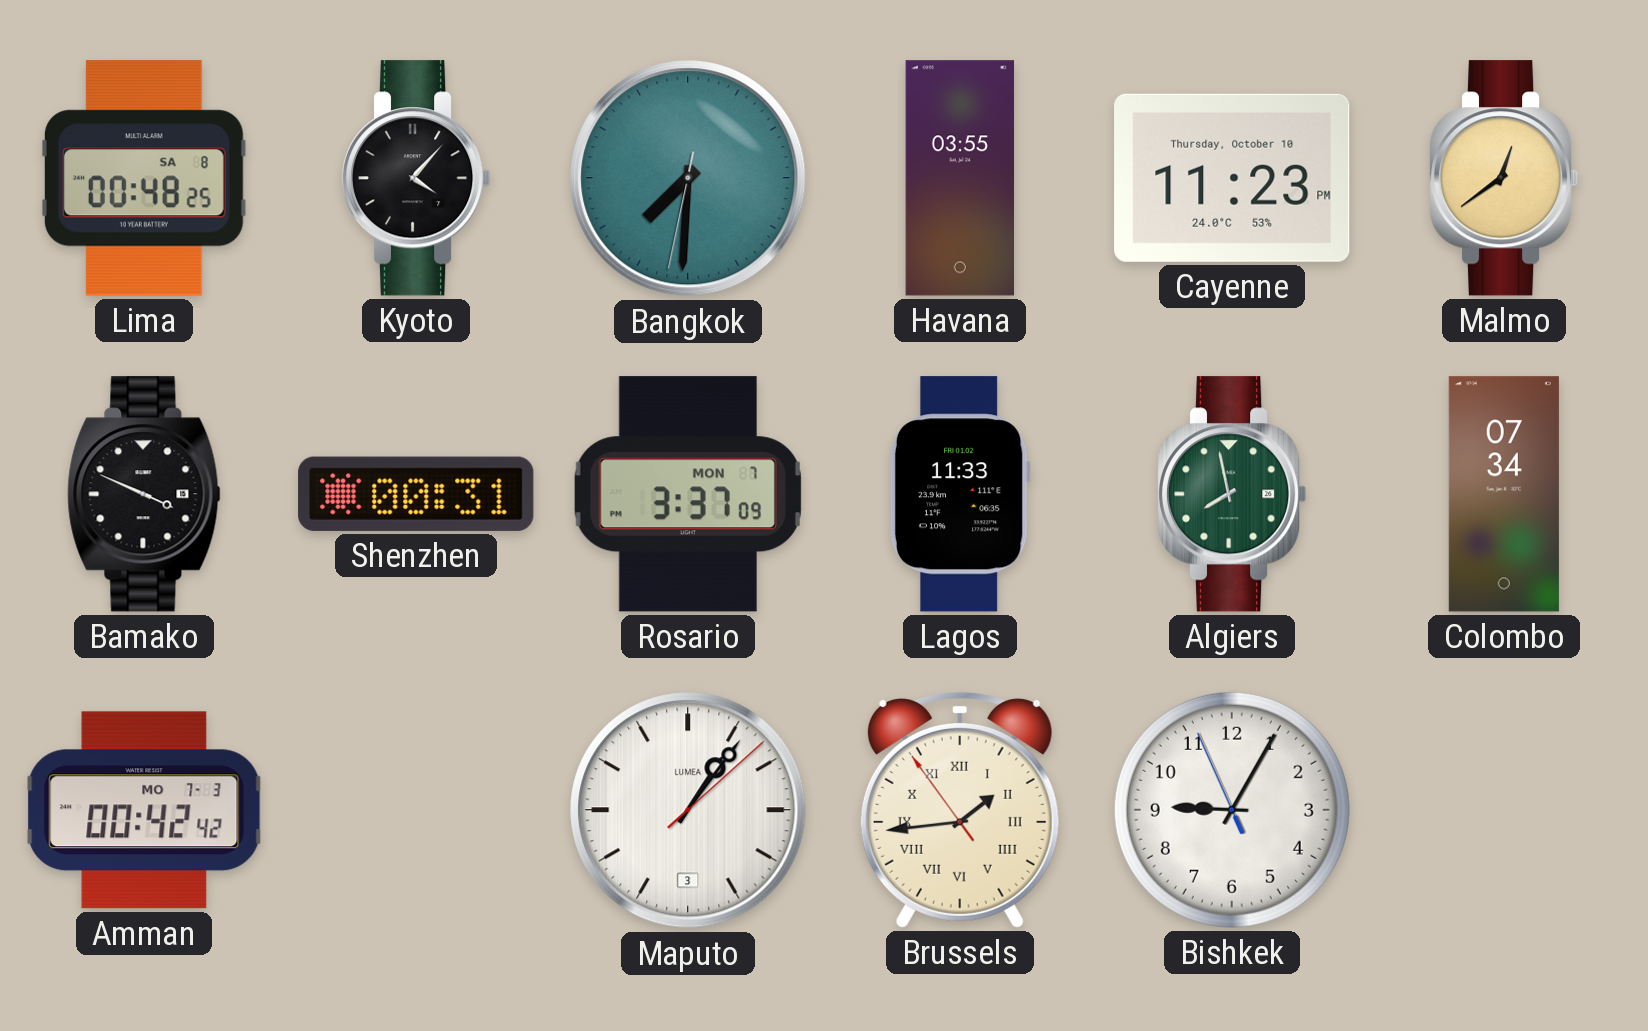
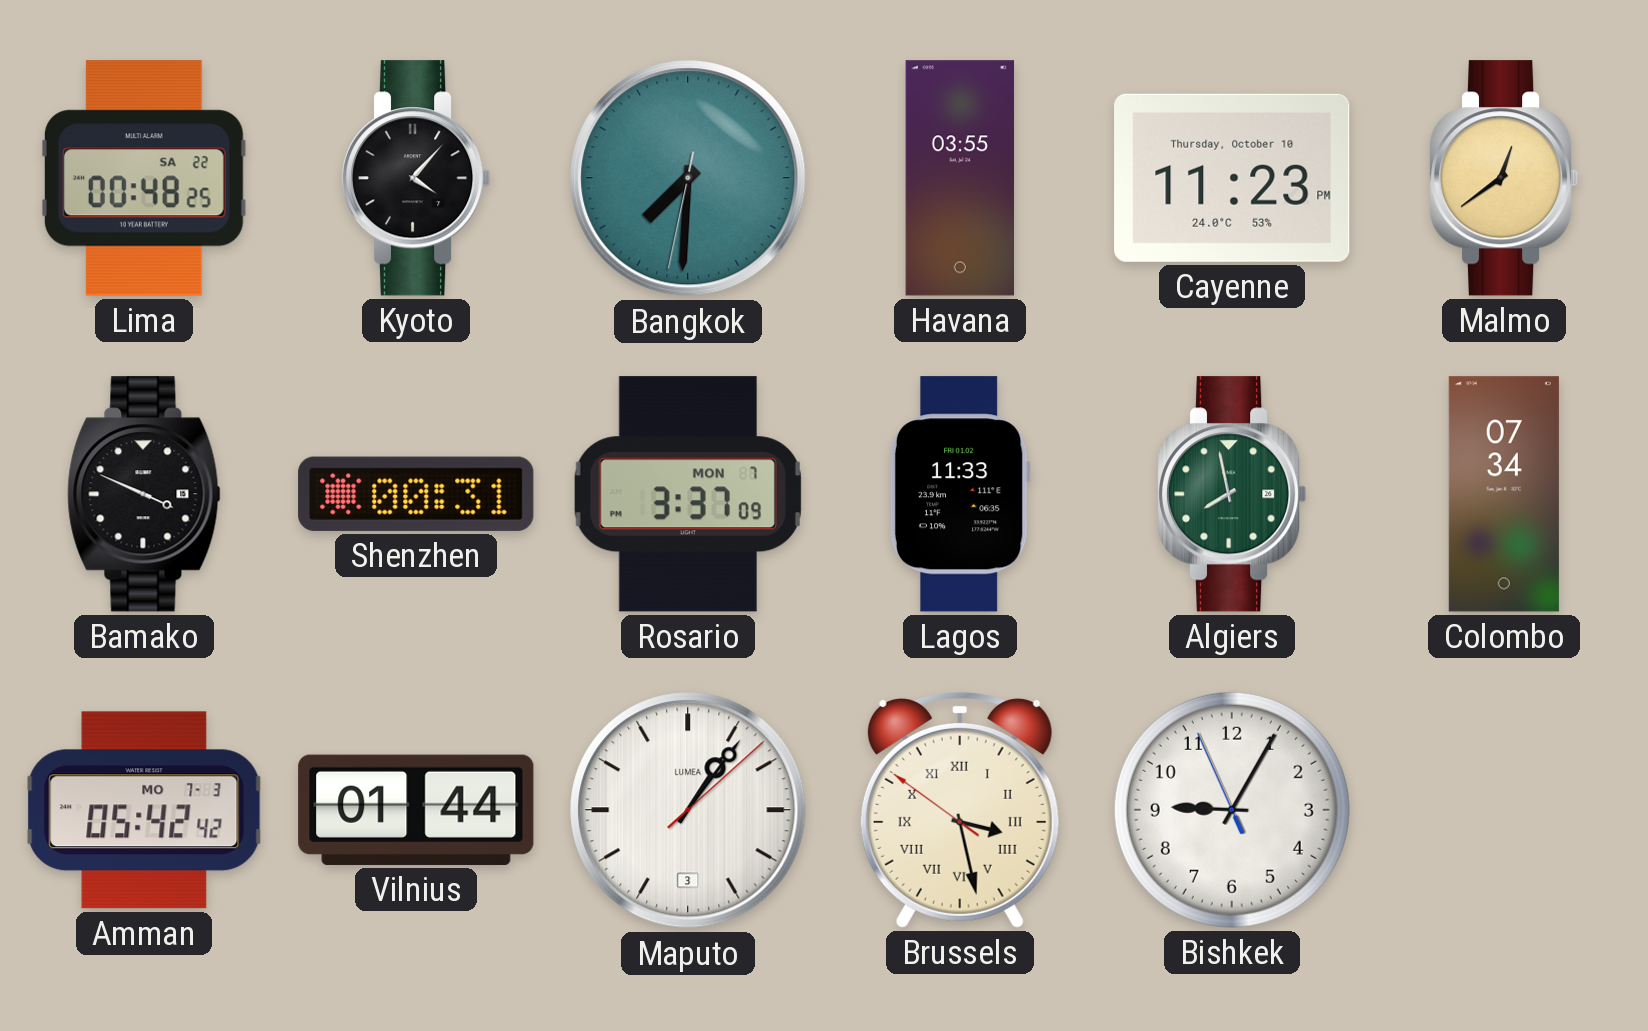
Lima date: SA 8 -> SA 22 (144, 178)
Amman: 00:42 -> 05:42 (144, 810)
Vilnius: none -> 01:44 (416, 810)
Brussels: 1:43 -> 3:27 (960, 811)
